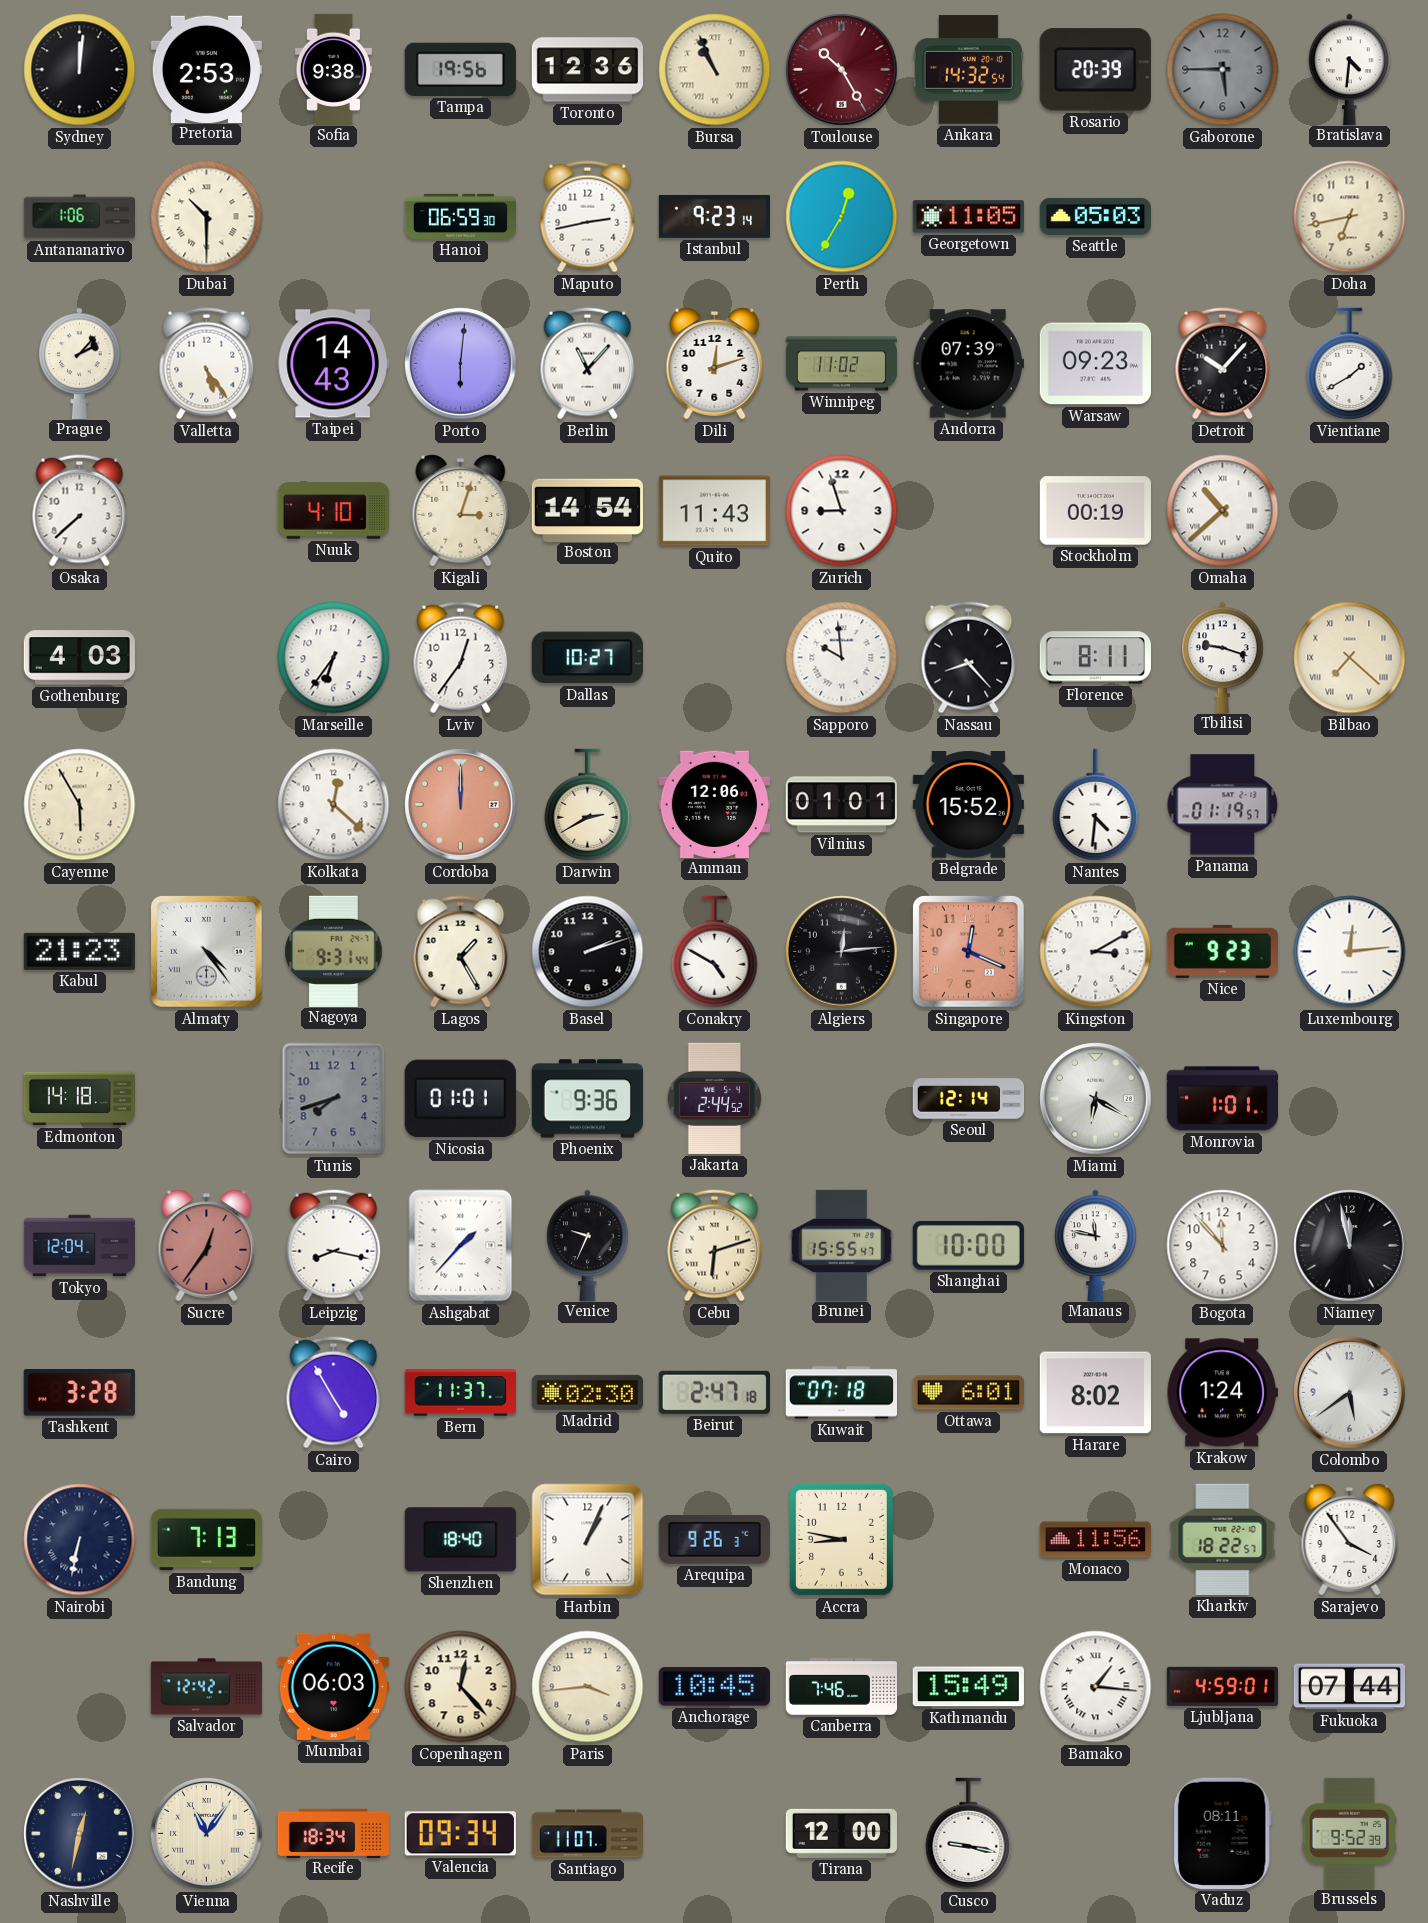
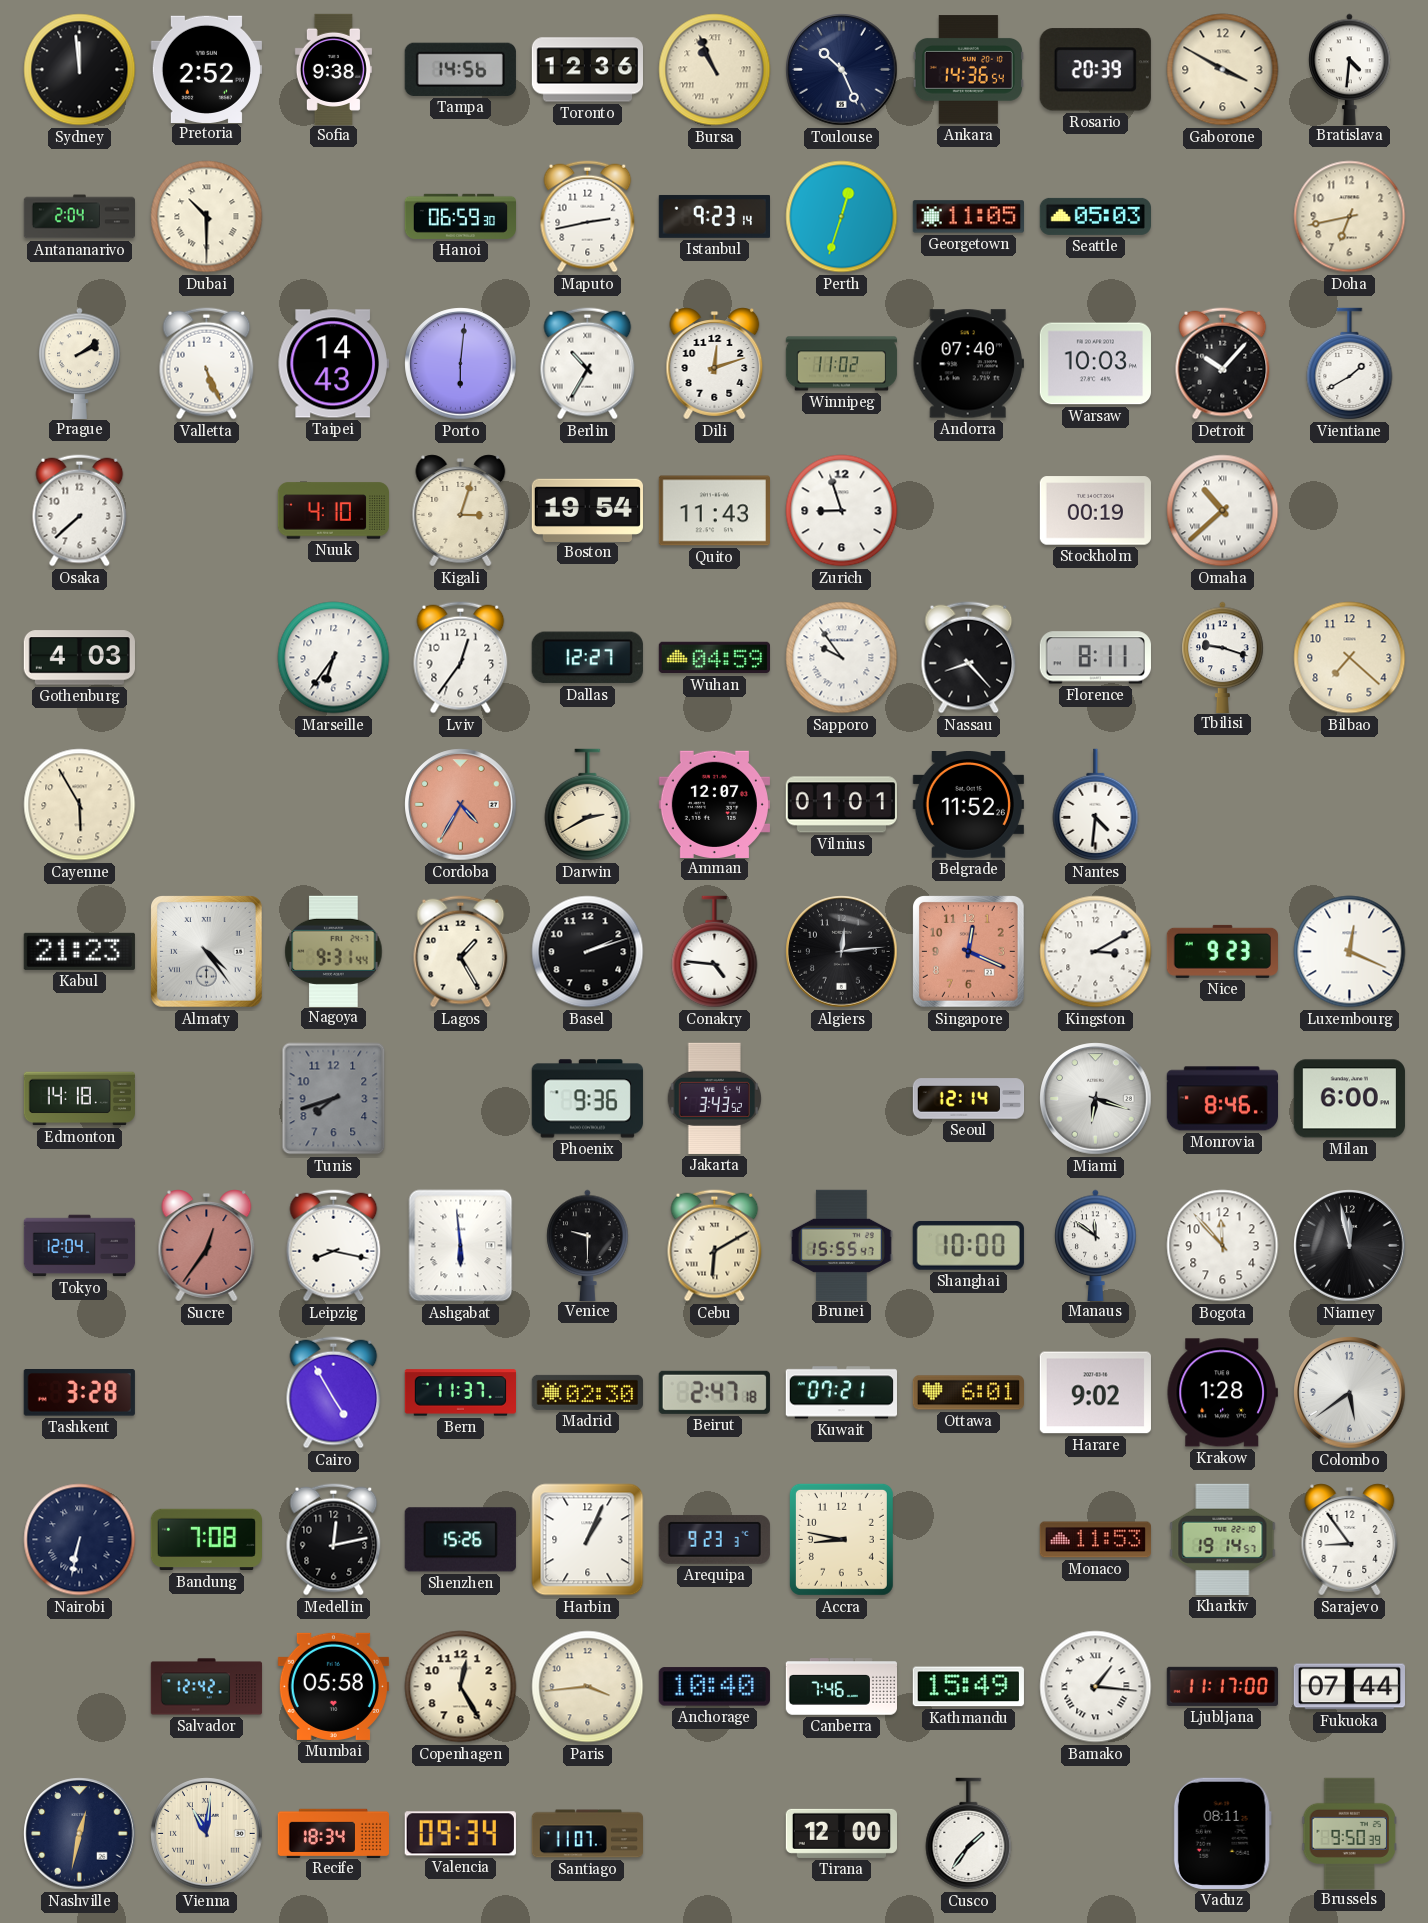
Sydney: 12:01 -> 11:59 (80, 70)
Pretoria: 2:53 -> 2:52 (206, 69)
Tampa: 19:56 -> 14:56 (460, 69)
Toulouse: 10:25 -> 10:26 (842, 70)
Toulouse dial: burgundy -> navy (842, 70)
Ankara: 14:32 -> 14:36 (968, 70)
Gaborone: 5:45 -> 3:50 (1223, 70)
Gaborone dial: grey -> cream (1223, 70)
Antananarivo: 1:06 -> 2:04 (79, 217)
Perth: 12:35 -> 12:33 (842, 217)
Prague: 2:07 -> 2:09 (80, 363)
Valletta: 5:24 -> 5:26 (207, 364)
Berlin: 11:07 -> 10:35 (588, 364)
Andorra: 07:39 -> 07:40 (968, 364)
Warsaw: 09:23 -> 10:03 (1095, 364)
Boston: 14:54 -> 19:54 (587, 510)
Dallas: 10:27 -> 12:27 (587, 658)
Wuhan: none -> 04:59 (714, 658)
Sapporo: 9:59 -> 9:54 (842, 658)
Bilbao numerals: Roman -> Arabic (1350, 658)
Kolkata: 12:22 -> none (334, 805)
Cordoba: 12:00 -> 4:35 (461, 805)
Amman: 12:06 -> 12:07 (714, 804)
Belgrade: 15:52 -> 11:52 (968, 805)
Panama: 01:19 -> none (1223, 805)
Conakry: 4:50 -> 4:46 (715, 952)
Luxembourg: 12:14 -> 12:19 (1350, 952)
Nicosia: 01:01 -> none (460, 1099)
Jakarta: 2:44 -> 3:43 (714, 1098)
Miami: 6:20 -> 6:18 (1096, 1099)
Monrovia: 1:01 -> 8:46 (1222, 1099)
Milan: none -> 6:00 (1349, 1099)
Ashgabat: 1:37 -> 5:59 (461, 1246)
Venice: 9:34 -> 9:30 (588, 1245)
Cebu: 6:12 -> 6:10 (715, 1246)
Manaus: 11:47 -> 11:51 (1096, 1245)
Kuwait: 07:18 -> 07:21 (841, 1393)
Harare: 8:02 -> 9:02 (1095, 1393)
Krakow: 1:24 -> 1:28 (1222, 1393)
Bandung: 7:13 -> 7:08 (206, 1540)
Medellin: none -> 12:13 (334, 1540)
Shenzhen: 18:40 -> 15:26 (460, 1540)
Arequipa: 9:26 -> 9:23 (714, 1539)
Monaco: 11:56 -> 11:53 (1095, 1540)
Kharkiv: 18:22 -> 19:14 (1223, 1539)
Sarajevo: 3:54 -> 8:54 (1350, 1540)
Mumbai: 06:03 -> 05:58 (333, 1686)
Copenhagen: 12:23 -> 12:25 (461, 1687)
Anchorage: 10:45 -> 10:40 (714, 1687)
Ljubljana: 4:59 -> 11:17 (1222, 1686)
Vienna: 11:06 -> 11:01 (207, 1834)
Cusco: 9:17 -> 1:36 (969, 1834)
Brussels: 9:52 -> 9:50 (1349, 1833)
